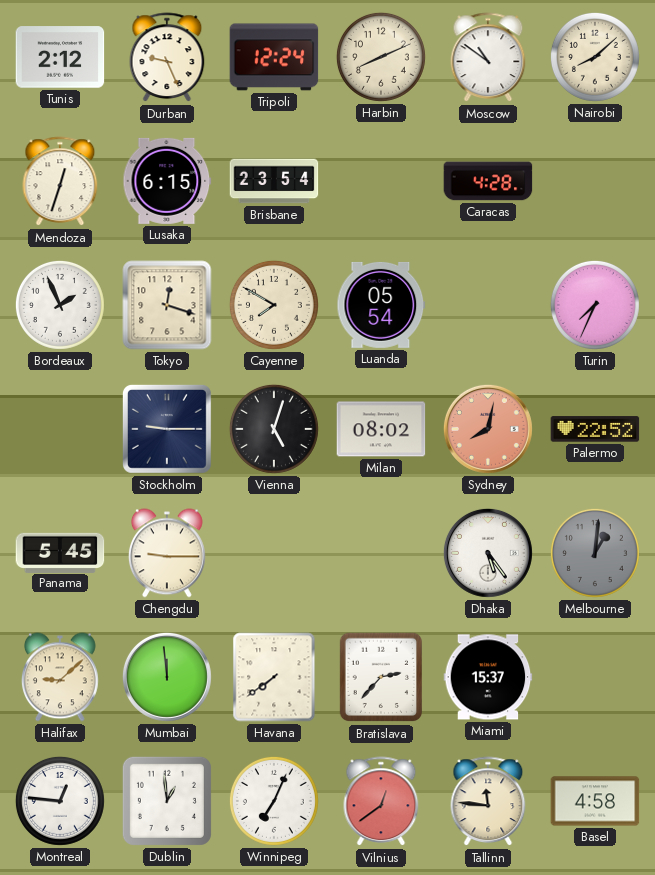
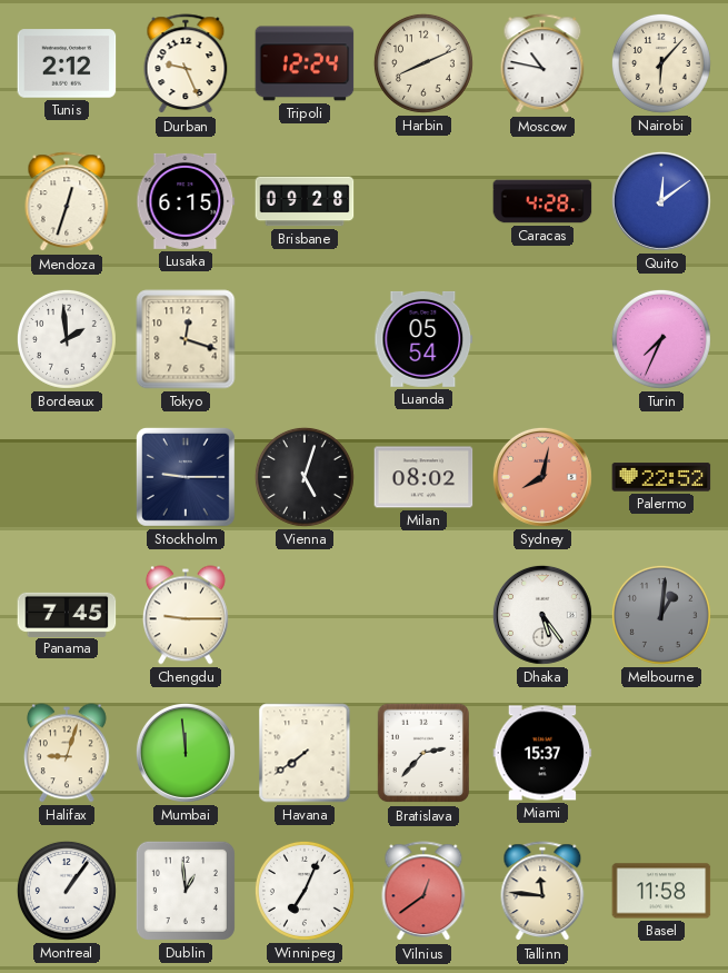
Moscow: 10:51 -> 10:47 (542, 64)
Nairobi: 8:08 -> 6:07 (661, 63)
Brisbane: 23:54 -> 09:28 (305, 201)
Quito: none -> 12:09 (661, 201)
Bordeaux: 1:56 -> 1:59 (67, 339)
Cayenne: 7:50 -> none (274, 305)
Panama: 5:45 -> 7:45 (67, 614)
Halifax: 9:08 -> 9:03 (67, 753)
Montreal: 12:46 -> 1:06 (67, 891)
Basel: 4:58 -> 11:58 (661, 891)
